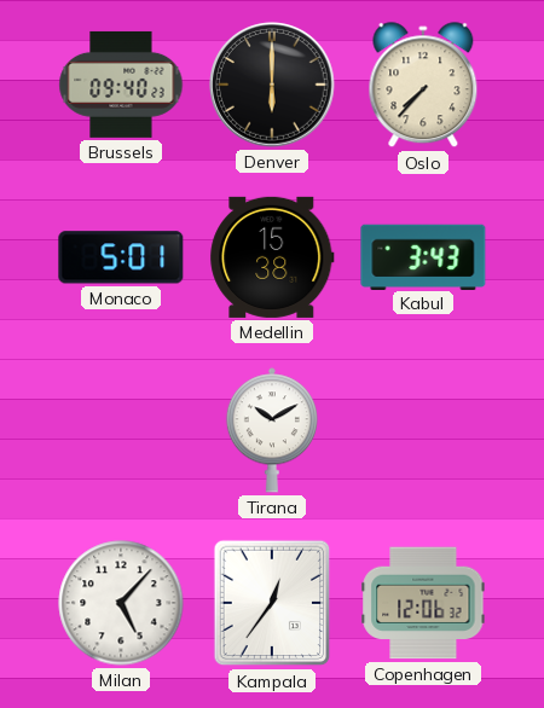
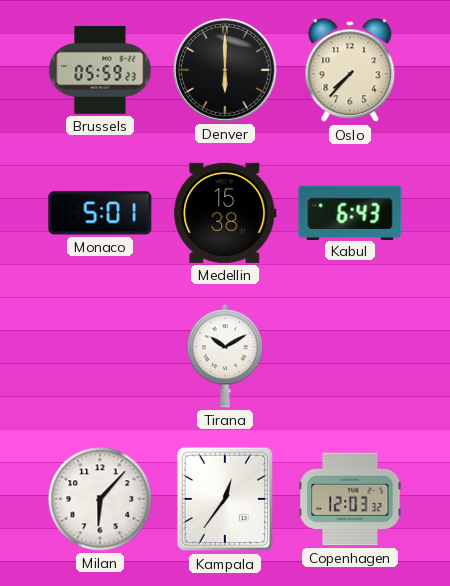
Brussels: 09:40 -> 05:59 (100, 70)
Kabul: 3:43 -> 6:43 (350, 212)
Milan: 5:07 -> 6:07 (100, 499)
Copenhagen: 12:06 -> 12:03 (350, 499)
